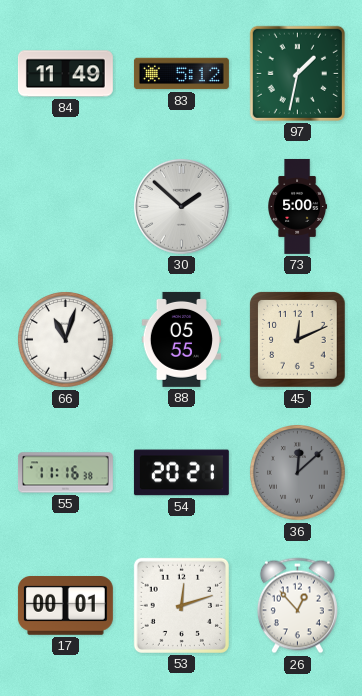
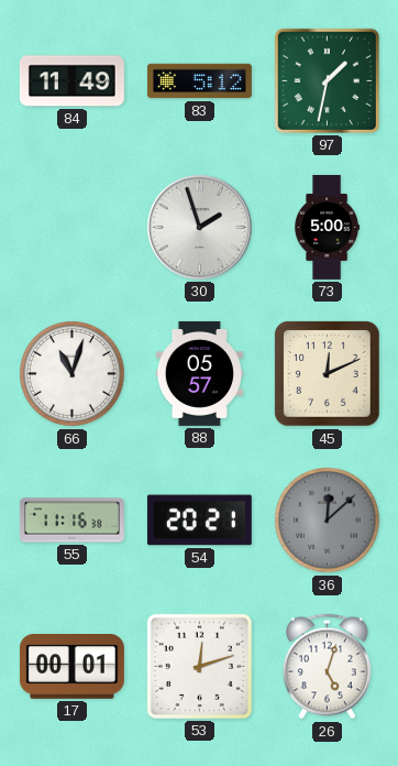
30: 1:52 -> 1:57 (199, 227)
88: 05:55 -> 05:57 (199, 373)
26: 12:53 -> 5:03 (327, 667)
